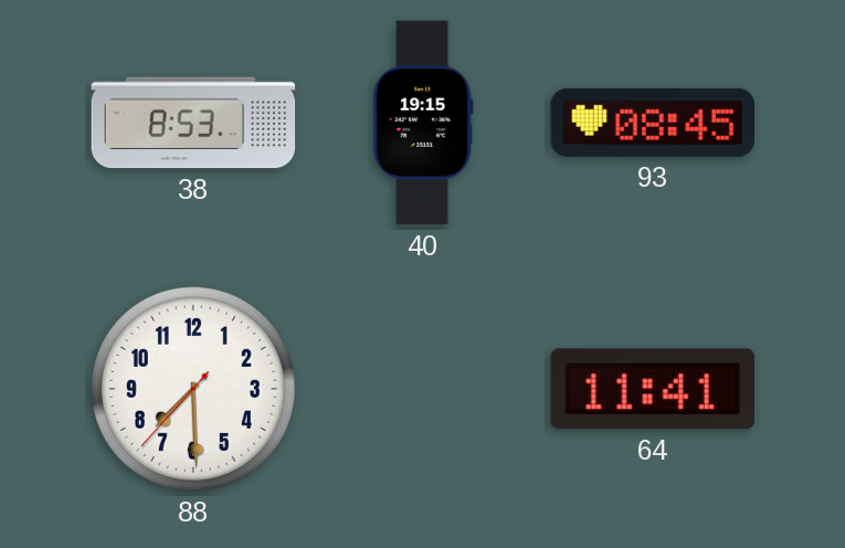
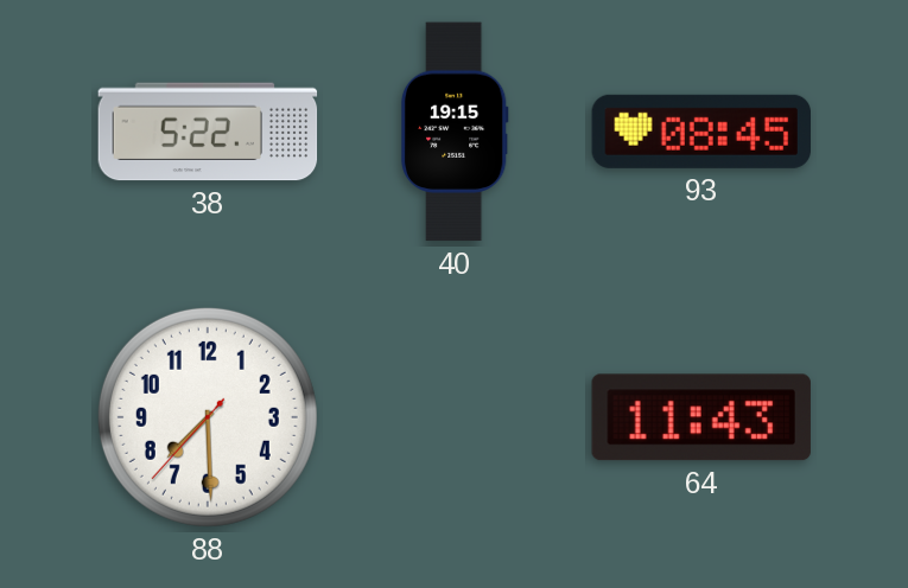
38: 8:53 -> 5:22 (208, 132)
64: 11:41 -> 11:43 (701, 417)
